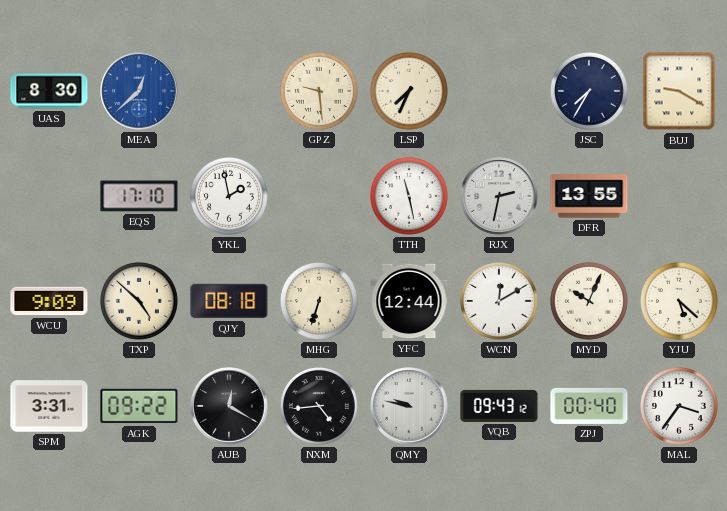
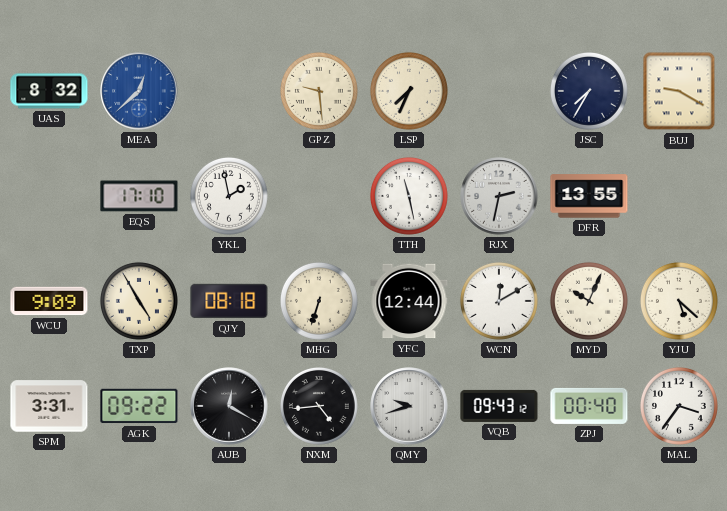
UAS: 8:30 -> 8:32 (49, 91)
TXP: 4:52 -> 4:55 (139, 301)
QMY: 9:47 -> 9:42 (409, 406)
